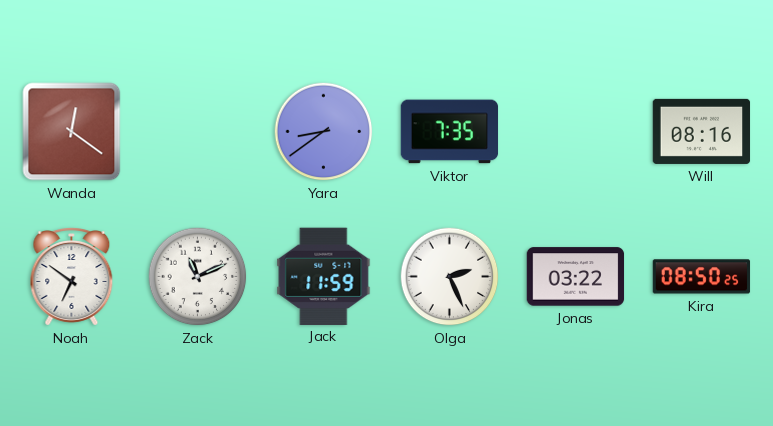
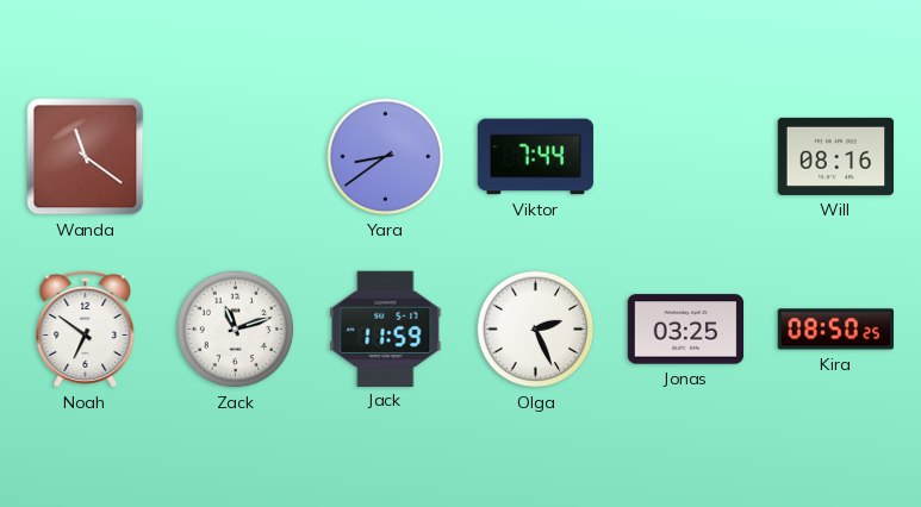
Wanda: 12:21 -> 11:21 (86, 157)
Viktor: 7:35 -> 7:44 (536, 157)
Zack: 11:11 -> 11:12 (236, 330)
Jonas: 03:22 -> 03:25 (686, 330)
